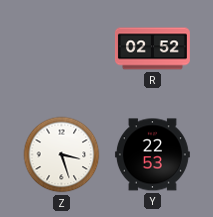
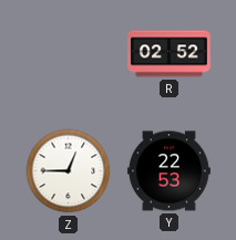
Z: 3:27 -> 12:45 (69, 171)
